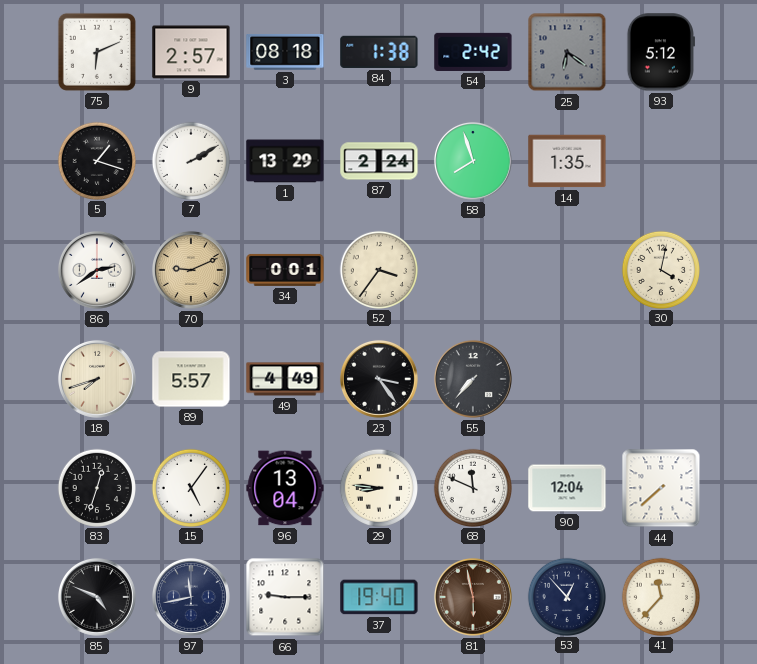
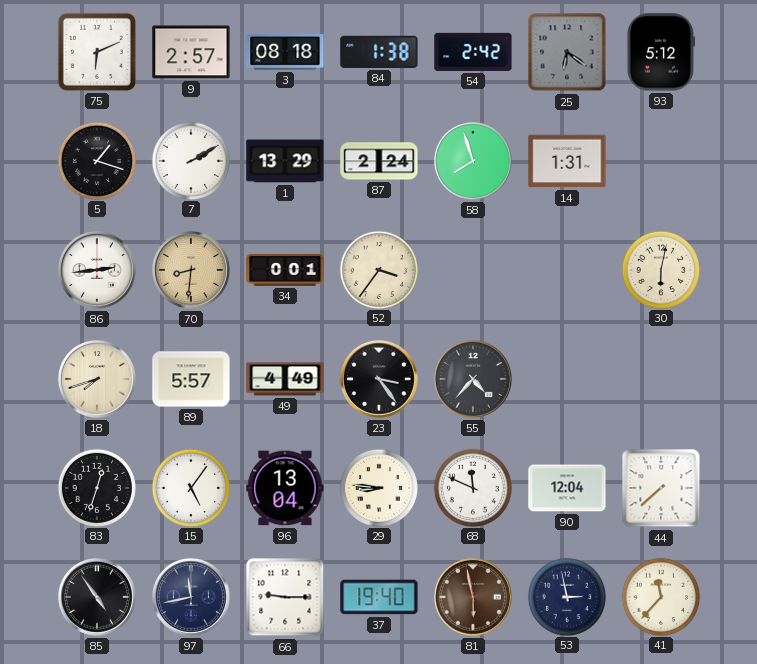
14: 1:35 -> 1:31 (567, 161)
86: 2:39 -> 2:44 (97, 270)
70: 9:11 -> 8:31 (191, 270)
30: 4:02 -> 6:02 (660, 269)
55: 7:37 -> 4:37 (473, 379)
85: 4:49 -> 4:54 (97, 597)
53: 12:53 -> 2:58 (566, 596)
